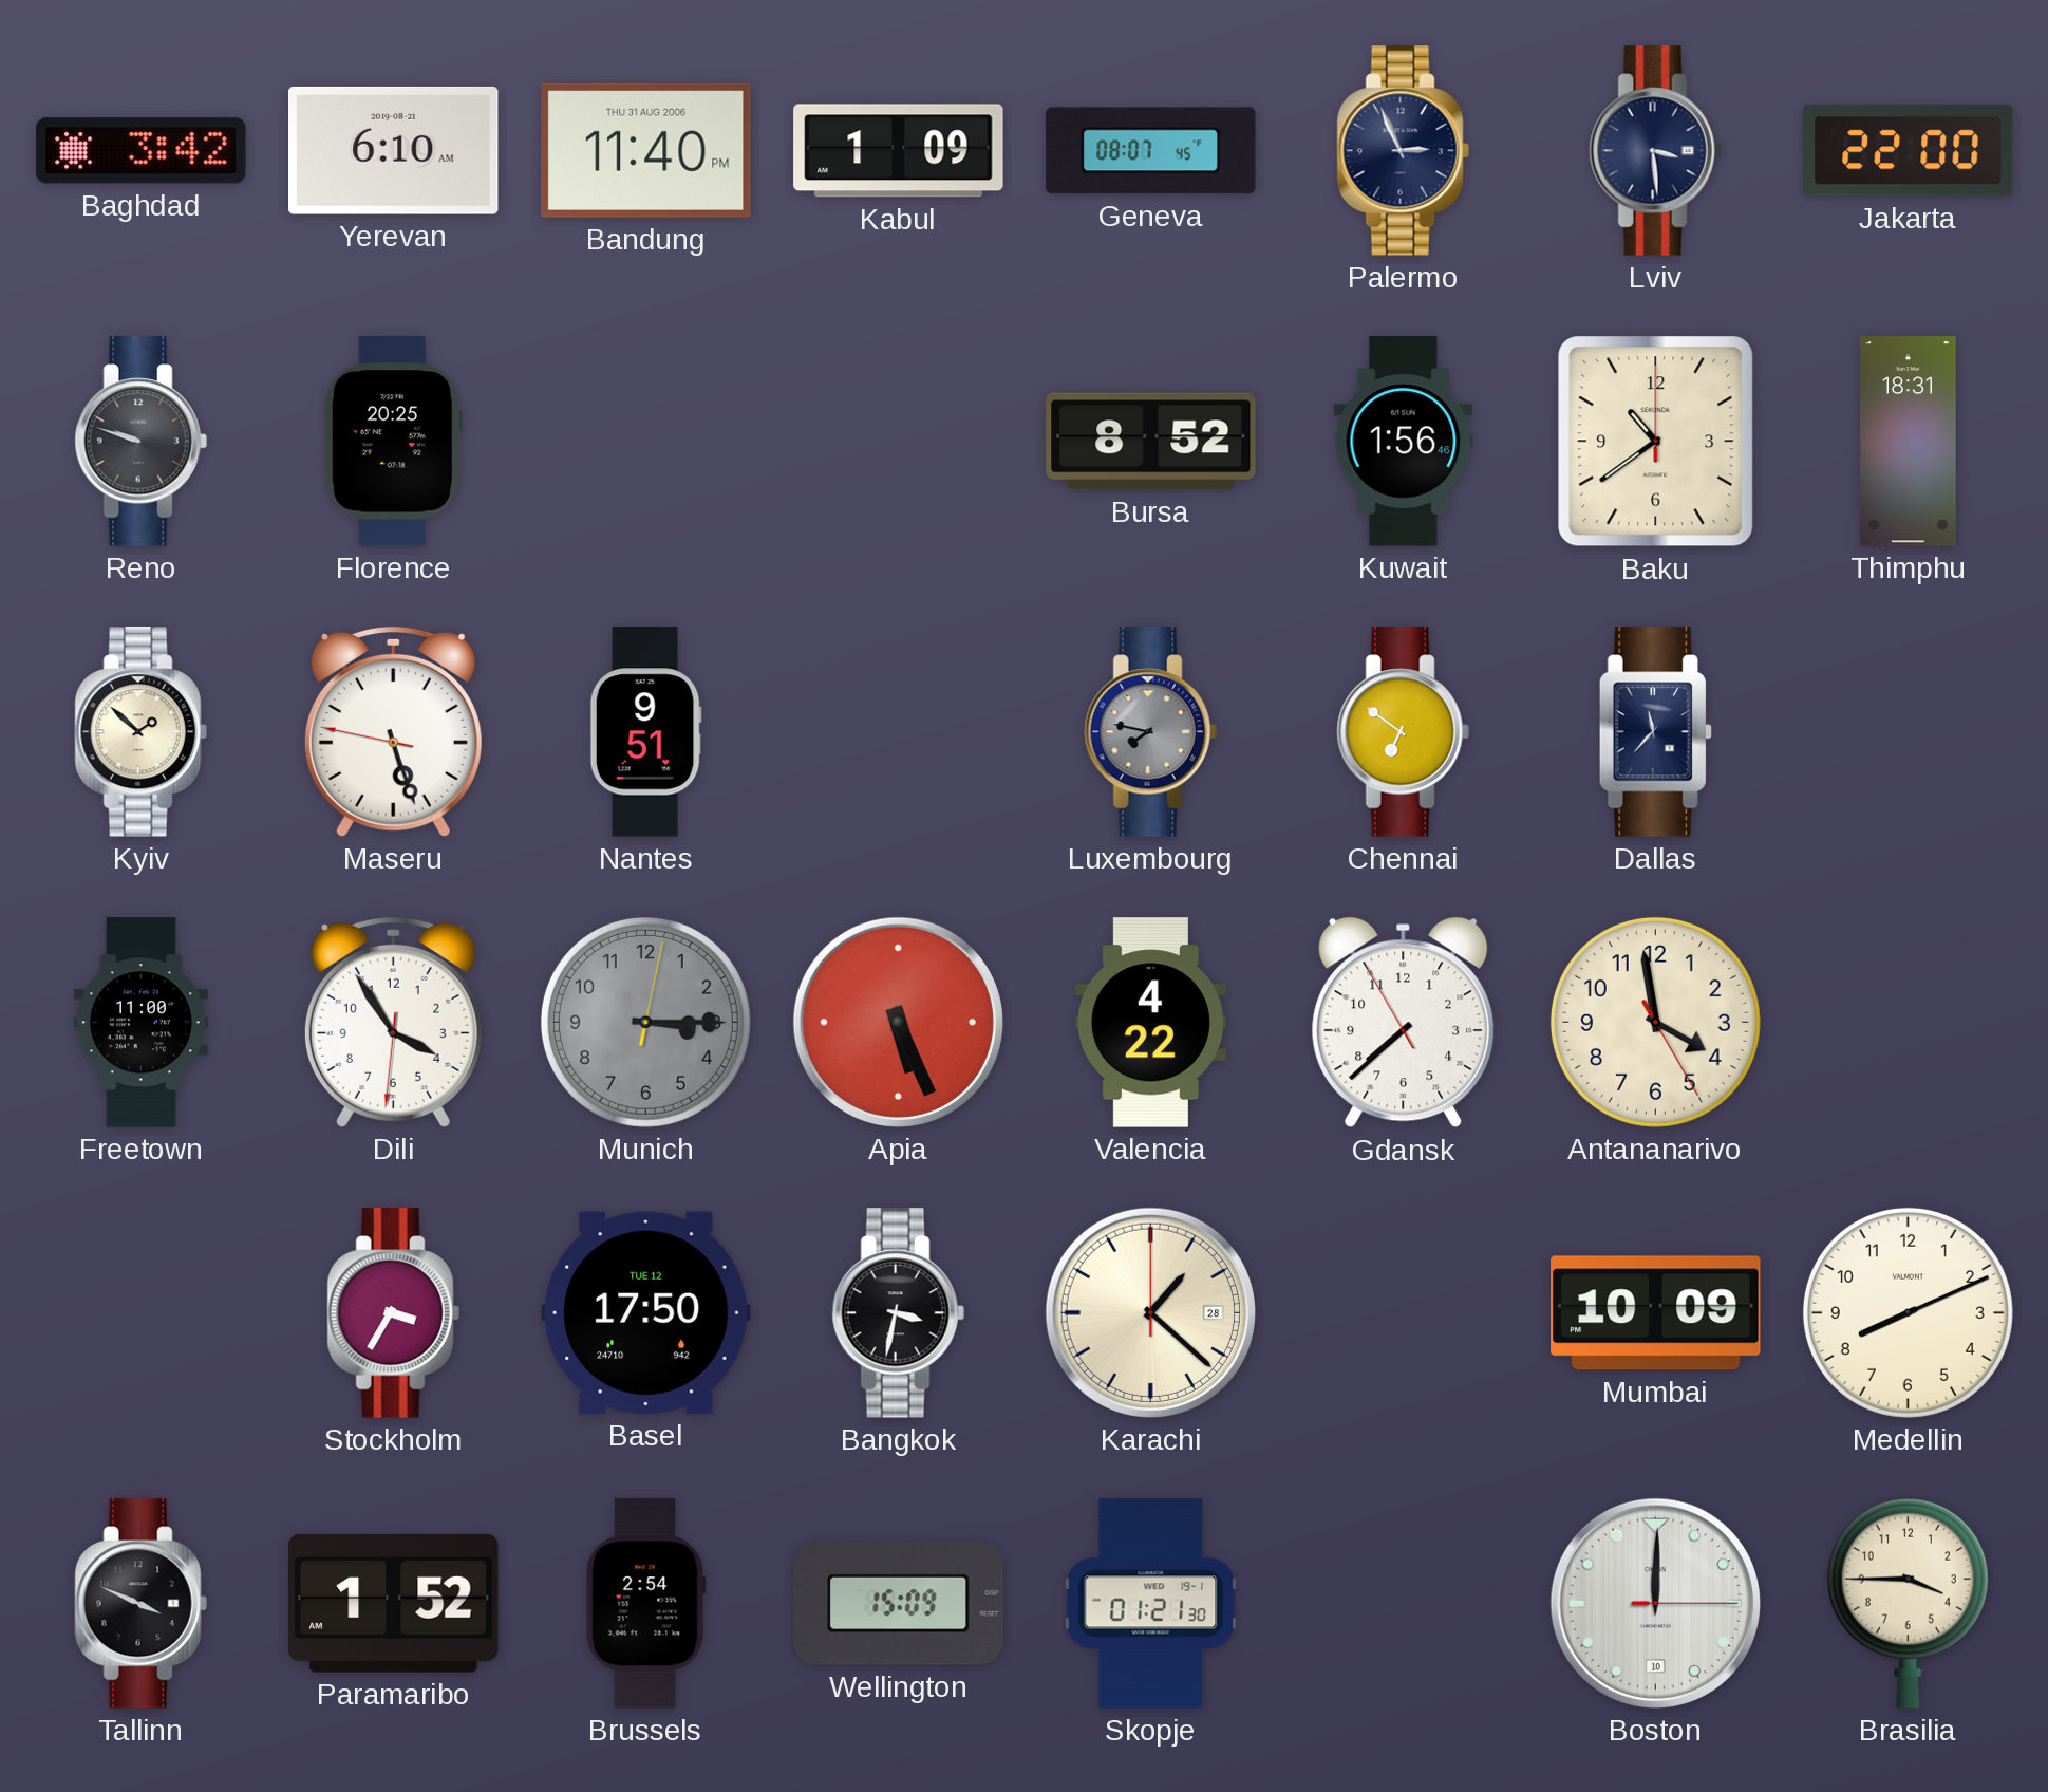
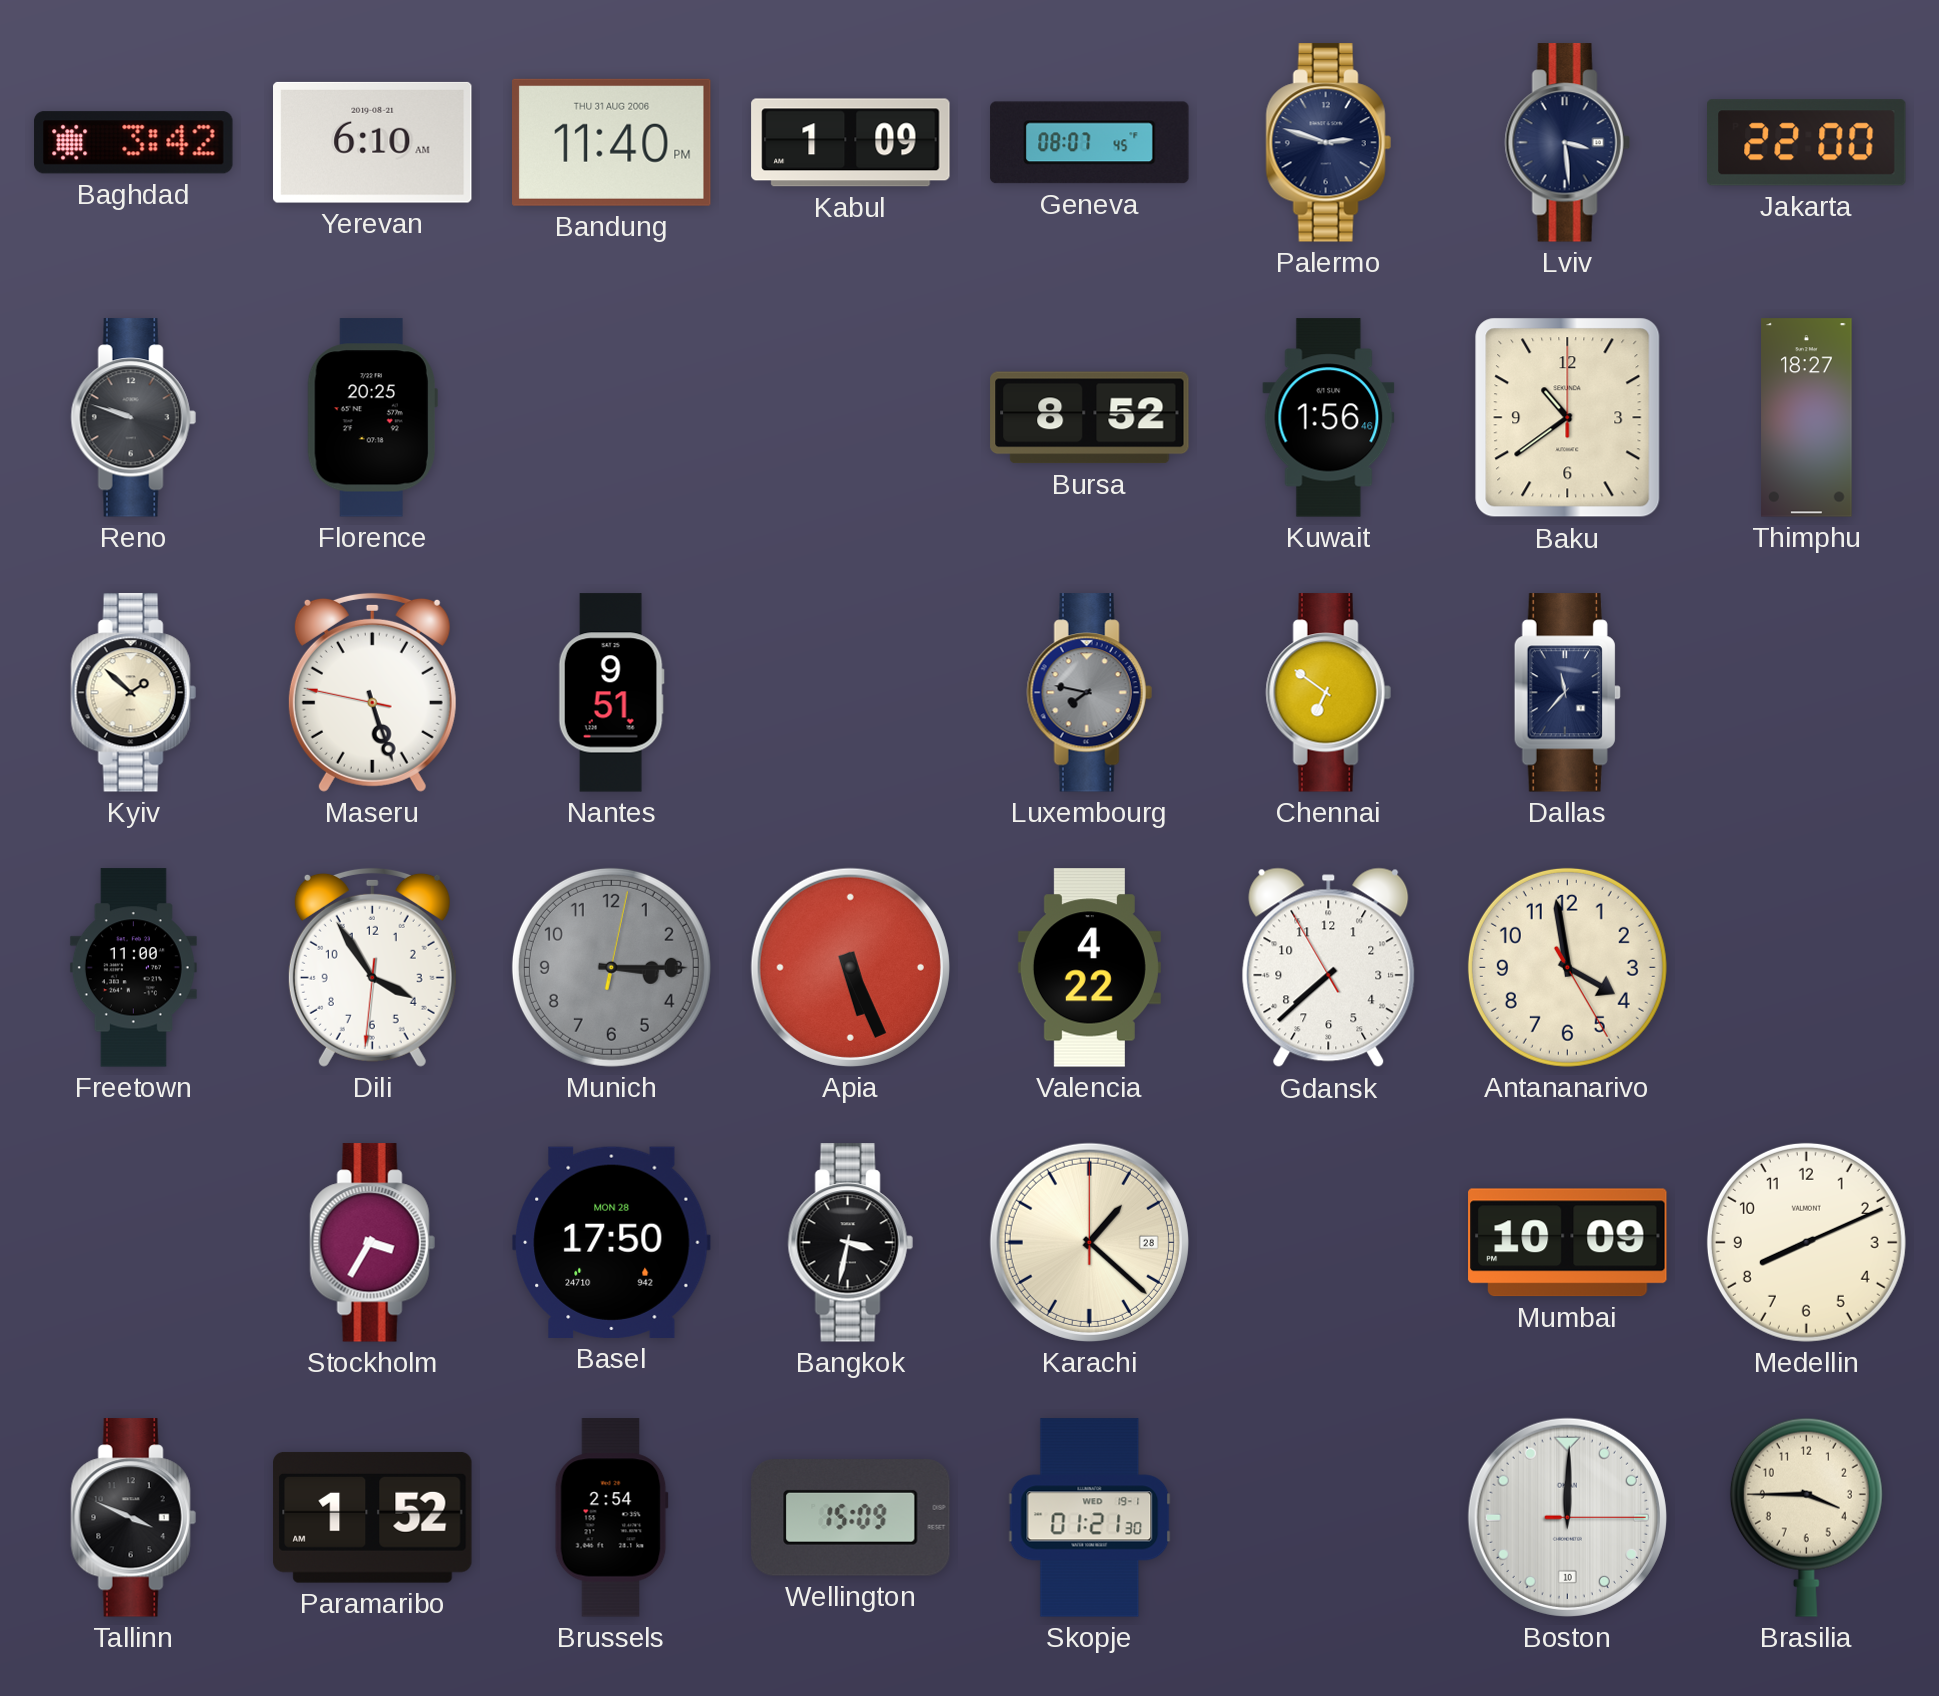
Palermo: 2:56 -> 2:48 (1328, 143)
Thimphu: 18:31 -> 18:27 (1807, 418)
Basel date: TUE 12 -> MON 28 (612, 1242)
